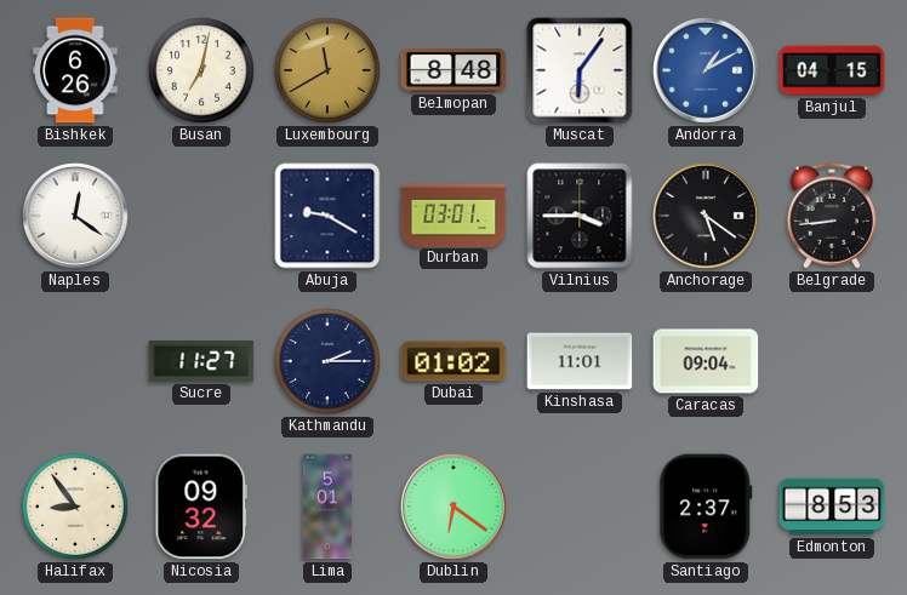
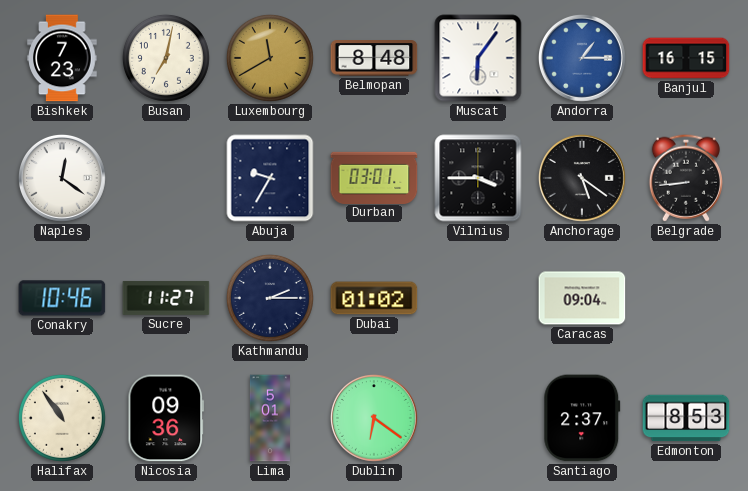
Bishkek: 6:26 -> 7:23 (62, 58)
Andorra: 1:10 -> 1:15 (582, 58)
Banjul: 04:15 -> 16:15 (686, 58)
Abuja: 9:20 -> 9:35 (270, 178)
Conakry: none -> 10:46 (62, 298)
Kinshasa: 11:01 -> none (580, 361)
Halifax: 8:54 -> 10:54 (62, 418)
Nicosia: 09:32 -> 09:36 (166, 418)
